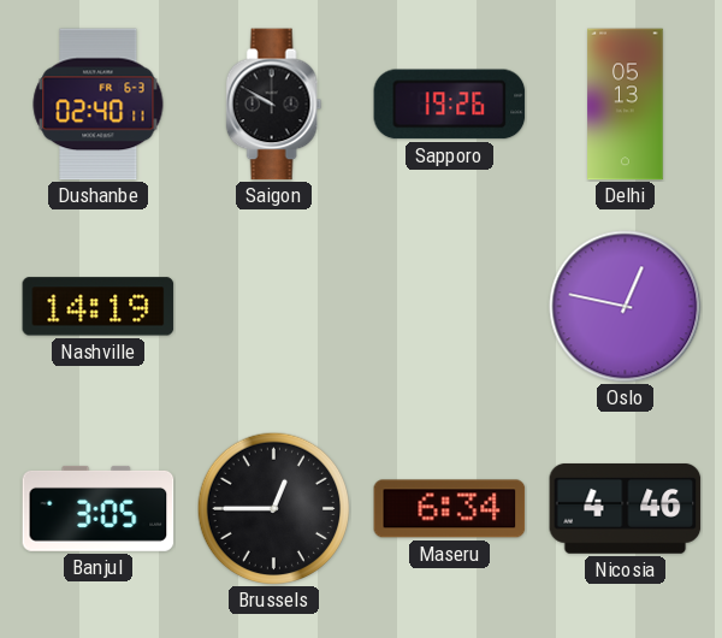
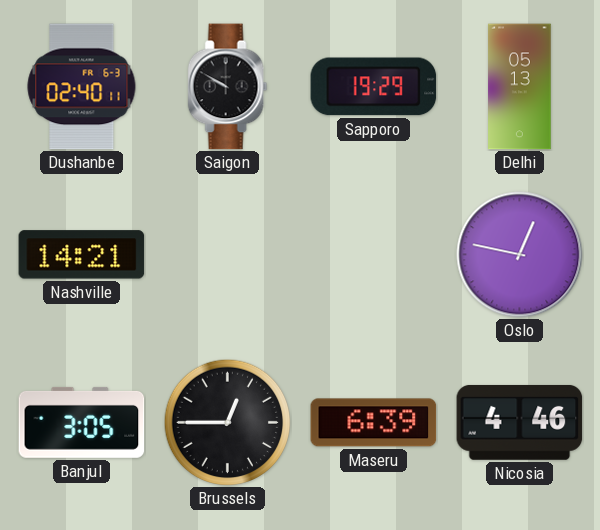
Sapporo: 19:26 -> 19:29 (374, 87)
Nashville: 14:19 -> 14:21 (82, 255)
Maseru: 6:34 -> 6:39 (374, 423)
